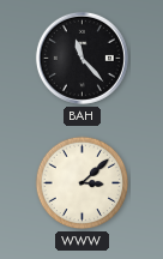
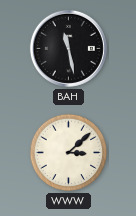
BAH: 11:23 -> 11:28 (68, 48)
